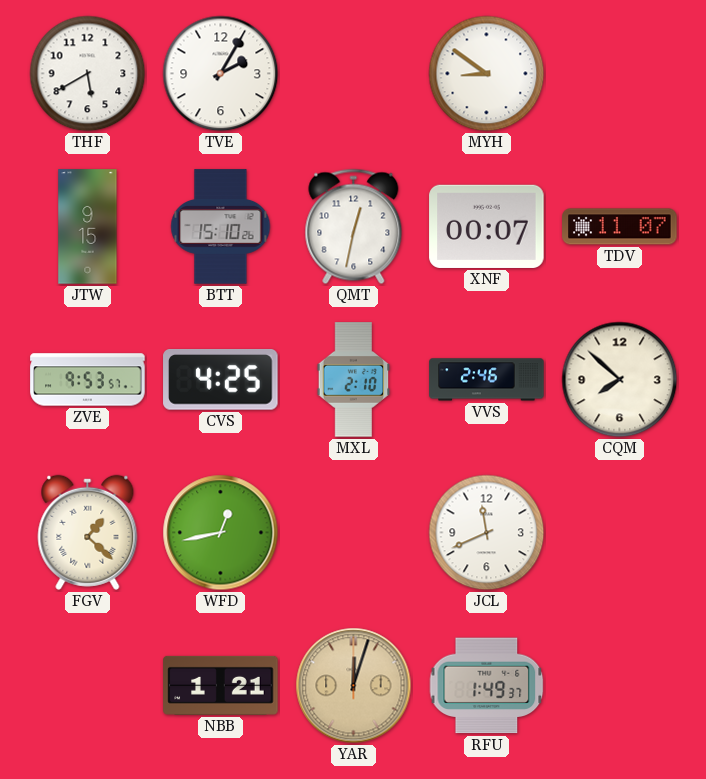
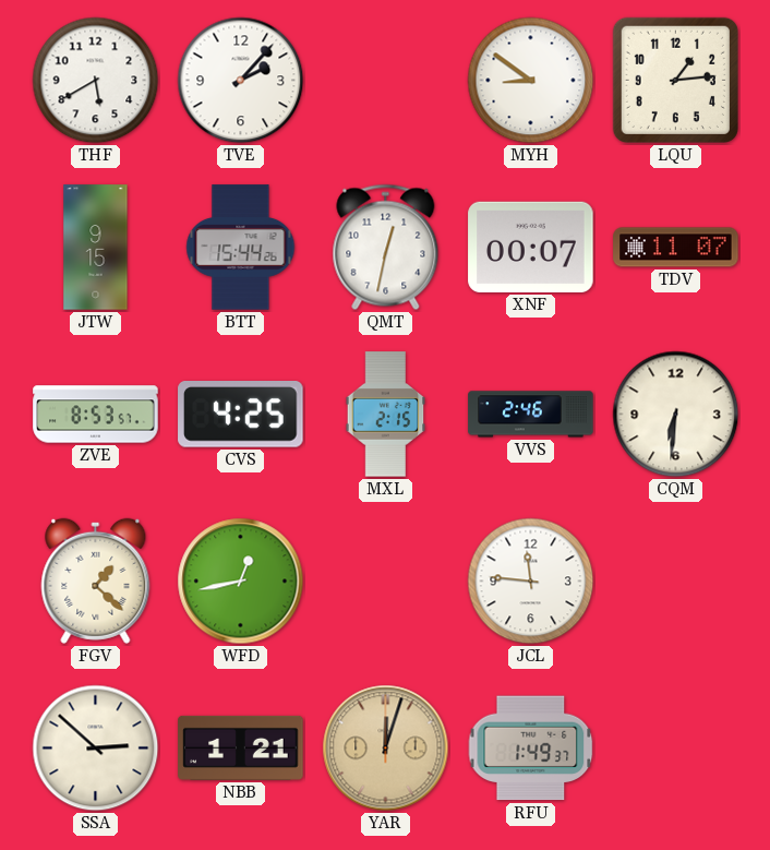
TVE: 2:05 -> 2:07 (241, 81)
LQU: none -> 1:14 (675, 80)
BTT: 15:10 -> 15:44 (241, 248)
ZVE: 9:53 -> 8:53 (96, 415)
MXL: 2:10 -> 2:15 (386, 415)
CQM: 7:52 -> 6:31 (676, 415)
JCL: 11:41 -> 11:46 (531, 582)
SSA: none -> 2:52 (96, 749)
